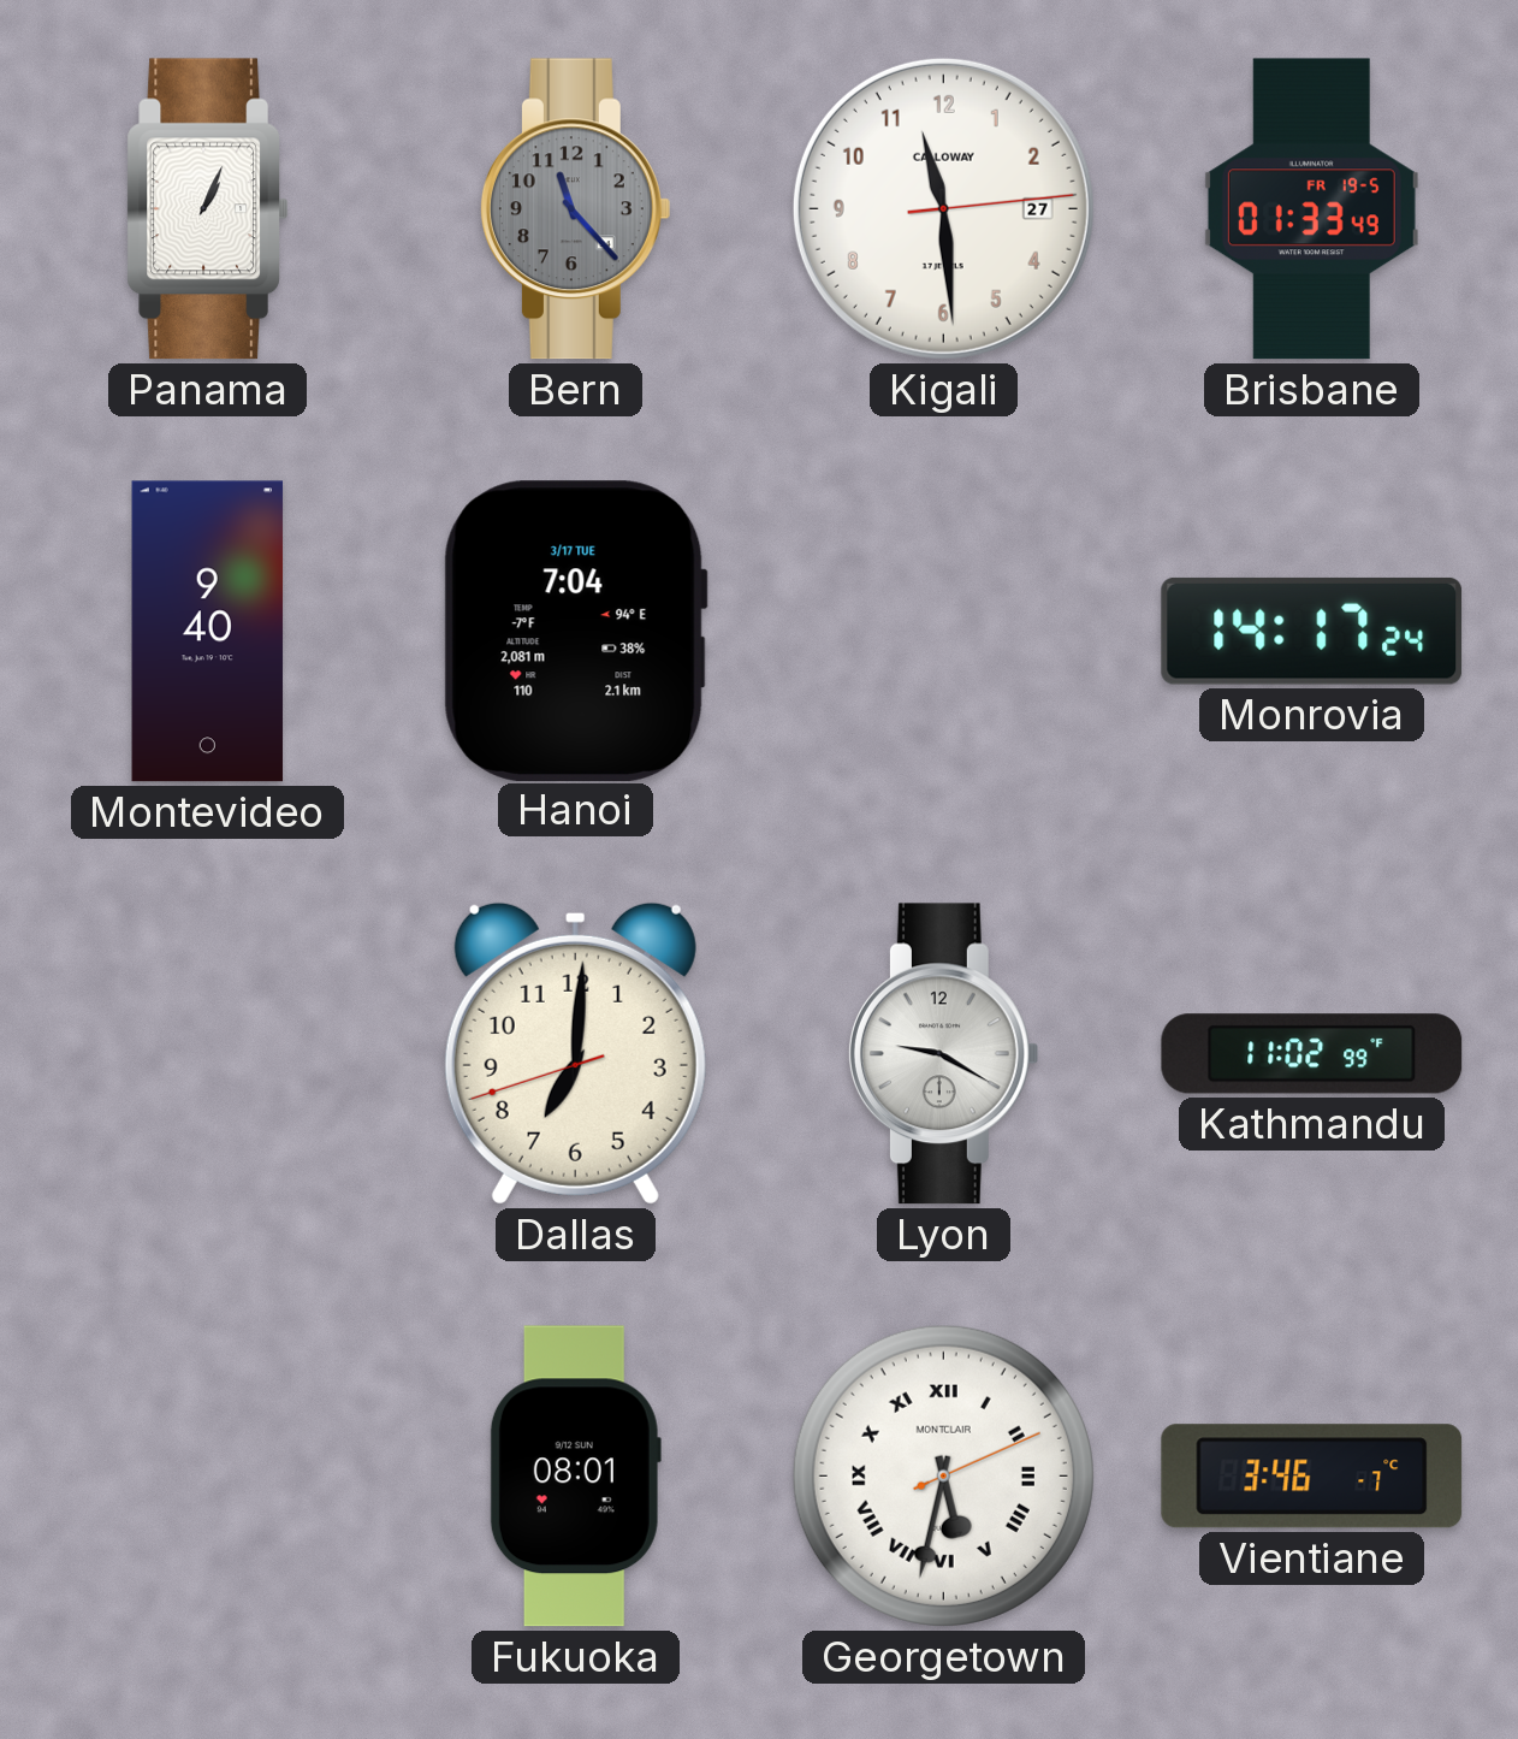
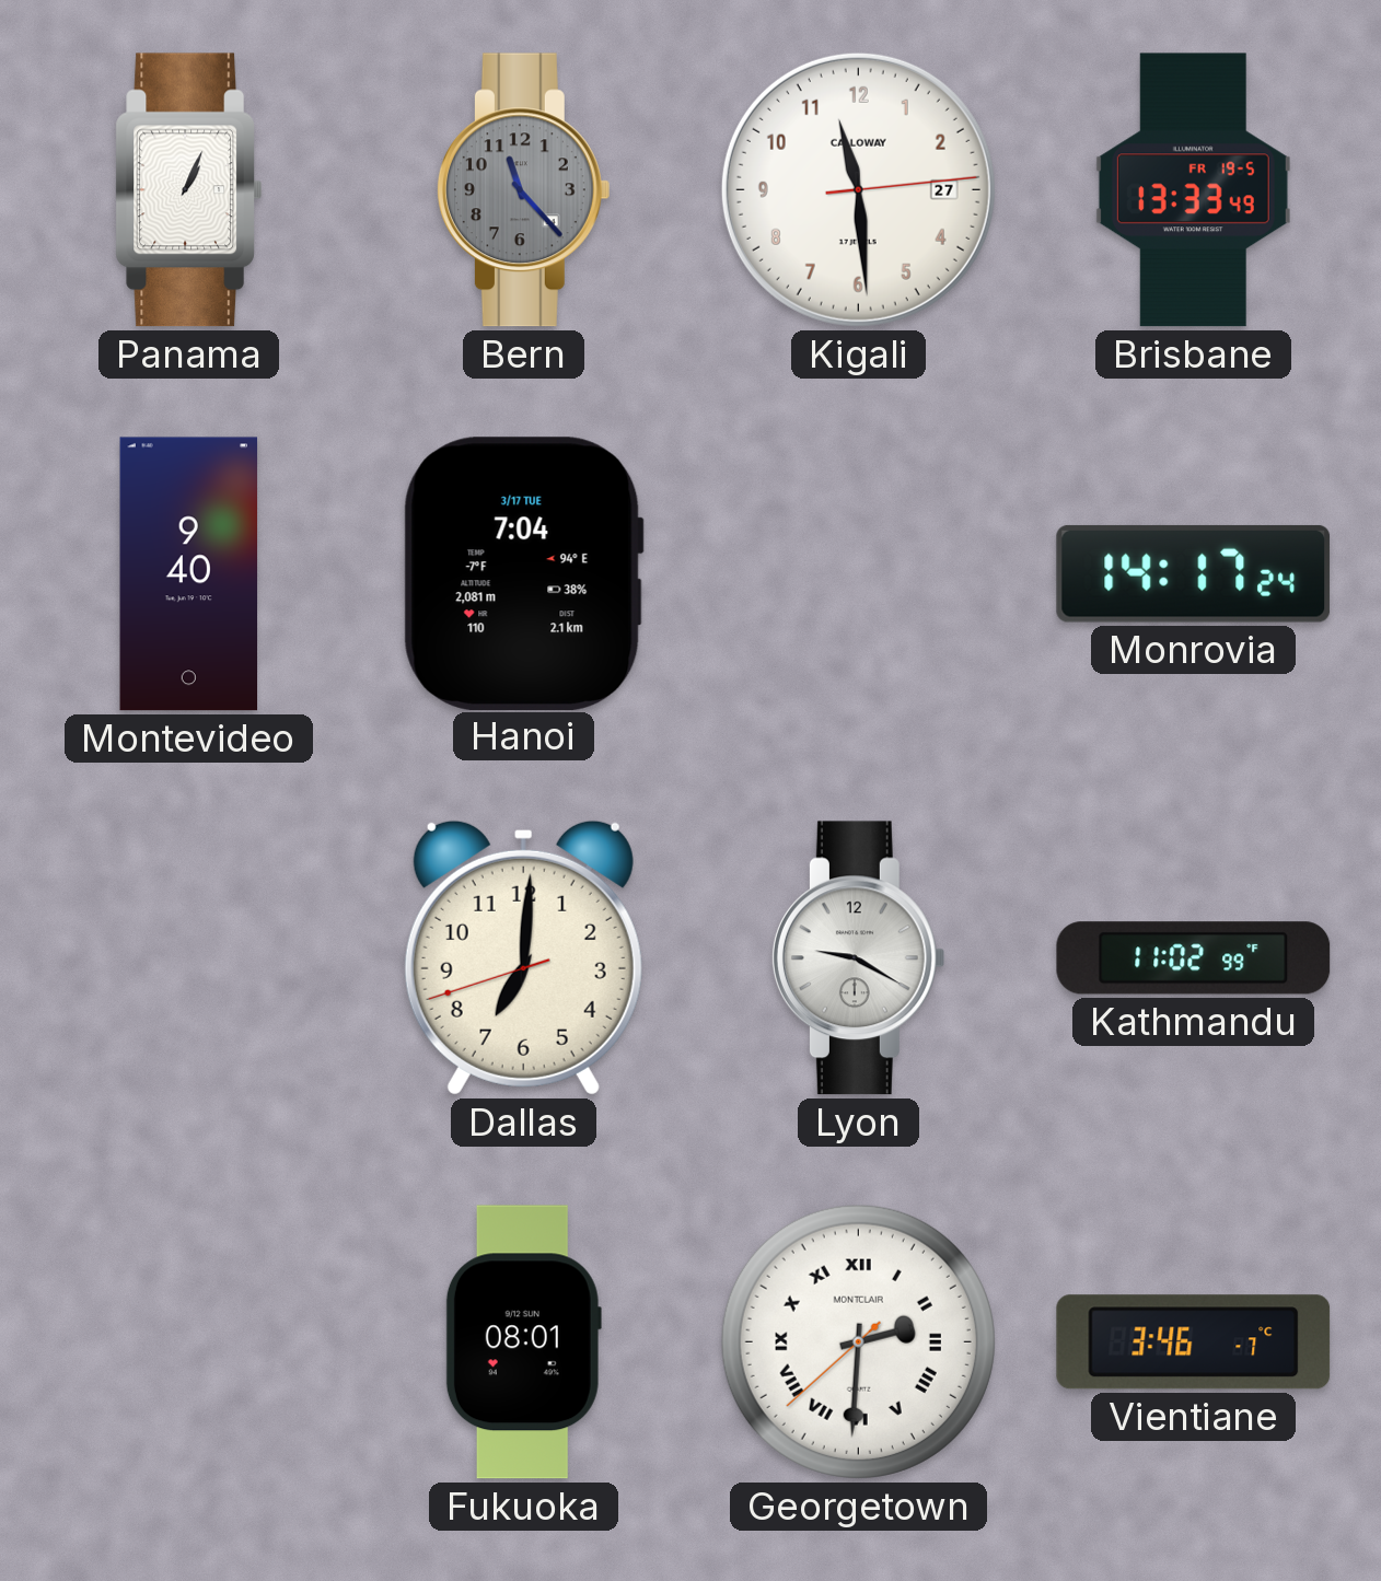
Brisbane: 01:33 -> 13:33 (1193, 190)
Georgetown: 5:32 -> 2:30 (858, 1341)
